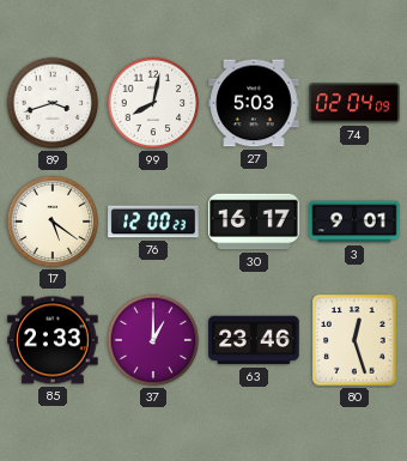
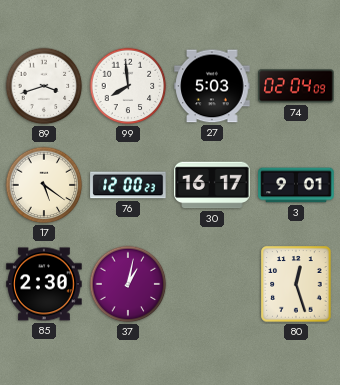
99: 8:02 -> 7:59 (128, 86)
85: 2:33 -> 2:30 (44, 284)
37: 1:00 -> 1:02 (128, 284)
63: 23:46 -> none (254, 340)
